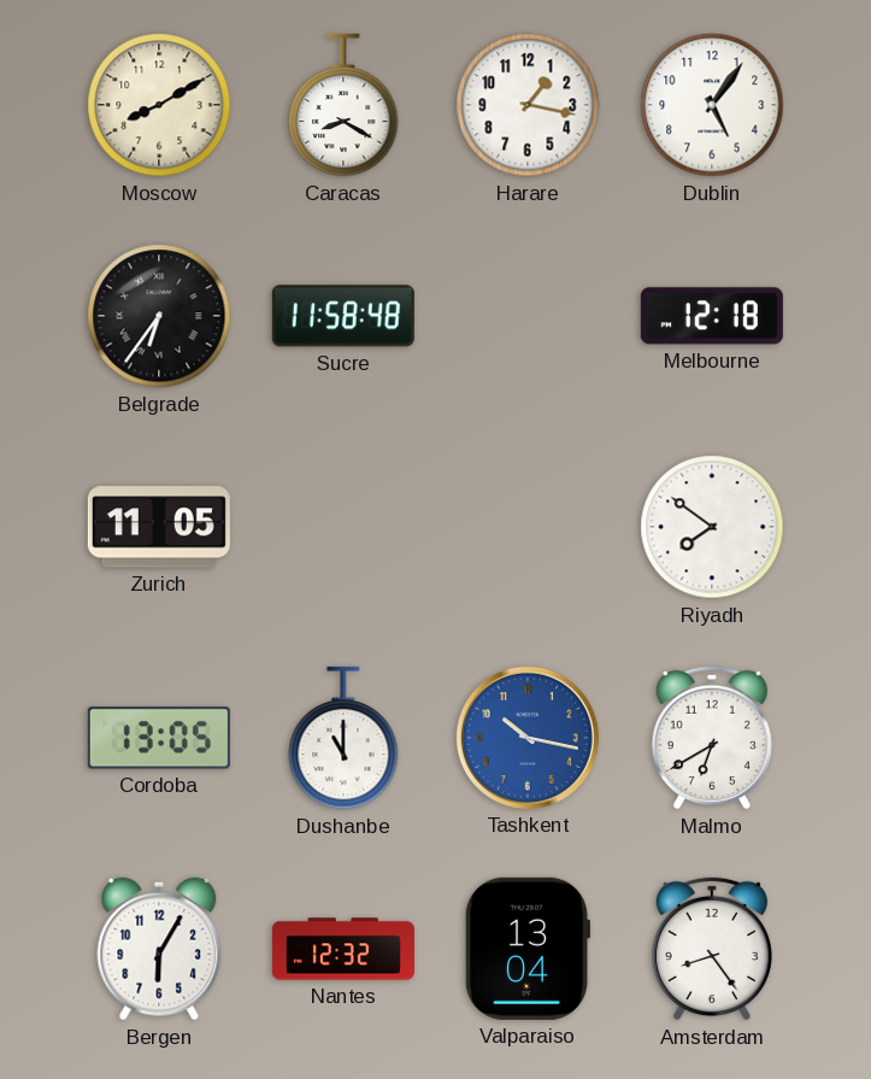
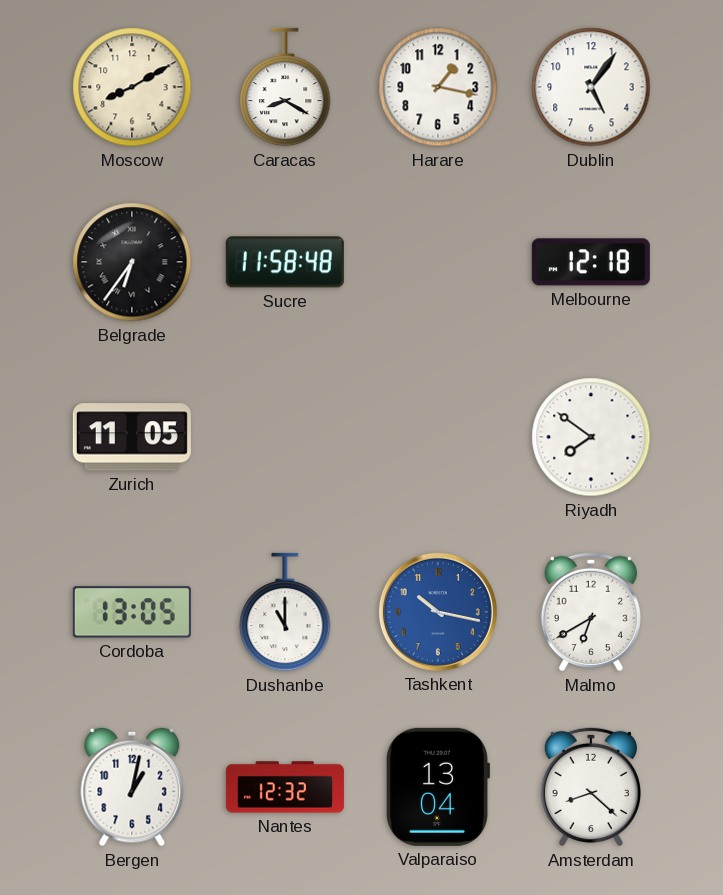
Bergen: 6:05 -> 1:02 (132, 787)
Amsterdam: 8:24 -> 8:22 (591, 787)
